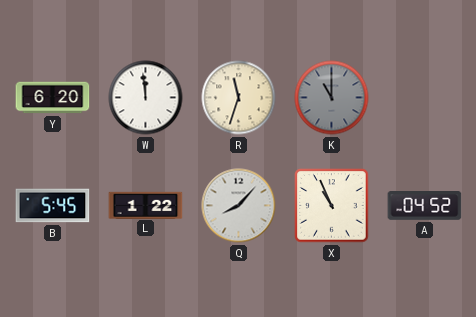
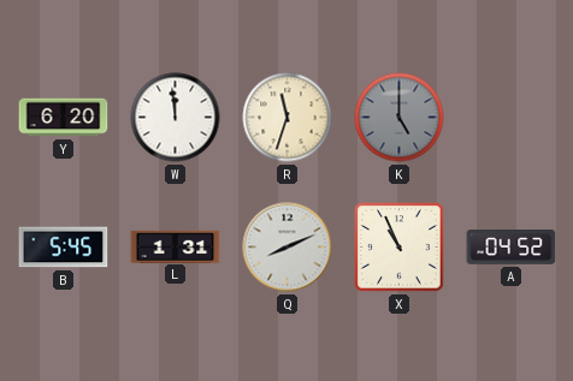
K: 11:00 -> 5:00 (400, 118)
L: 1:22 -> 1:31 (176, 246)
Q: 8:07 -> 8:11 (288, 248)
